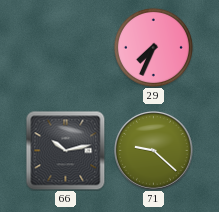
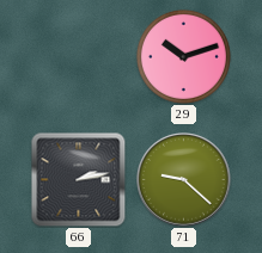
29: 7:34 -> 10:12 (183, 56)
66: 10:13 -> 2:13 (78, 179)
